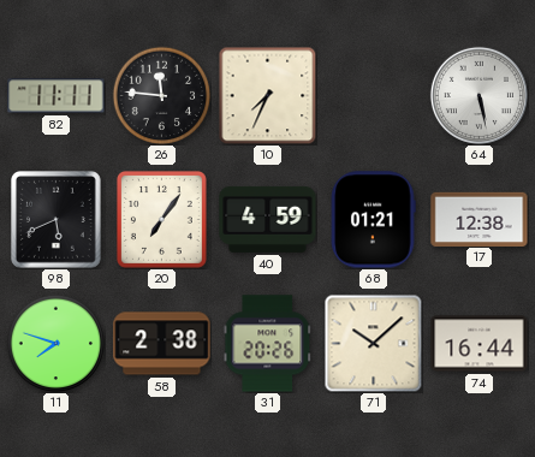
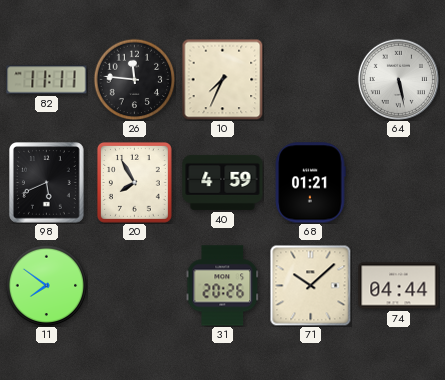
20: 7:06 -> 7:55 (134, 182)
17: 12:38 -> none (480, 219)
11: 7:48 -> 7:51 (46, 285)
58: 2:38 -> none (162, 344)
74: 16:44 -> 04:44 (399, 286)
